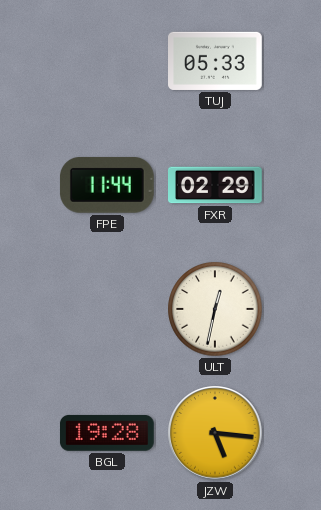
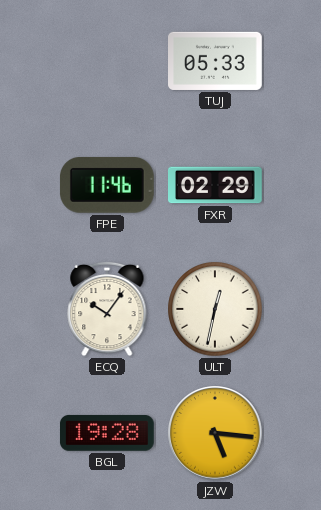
FPE: 11:44 -> 11:46 (107, 186)
ECQ: none -> 10:06 (107, 309)
